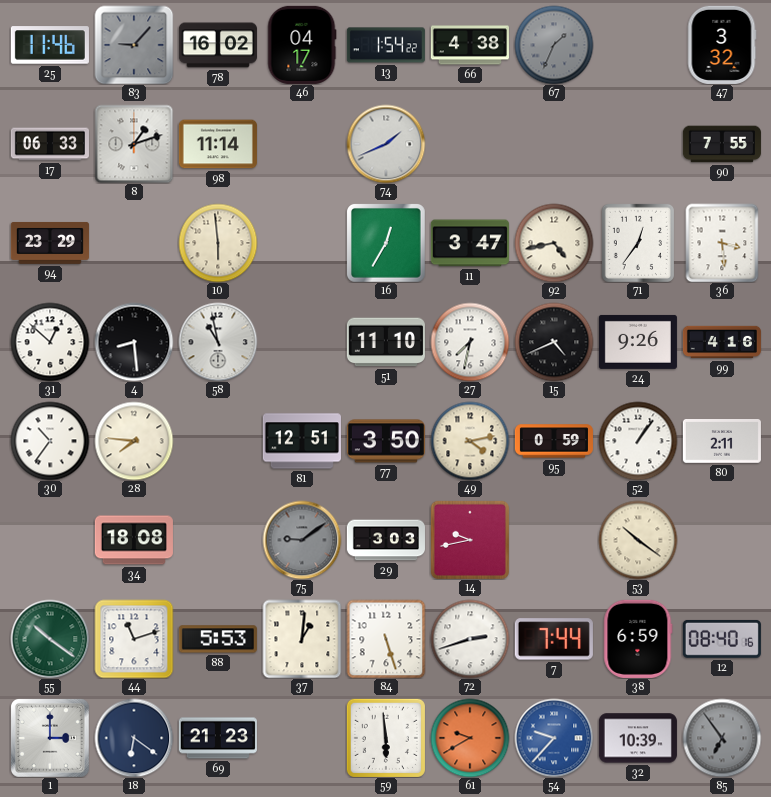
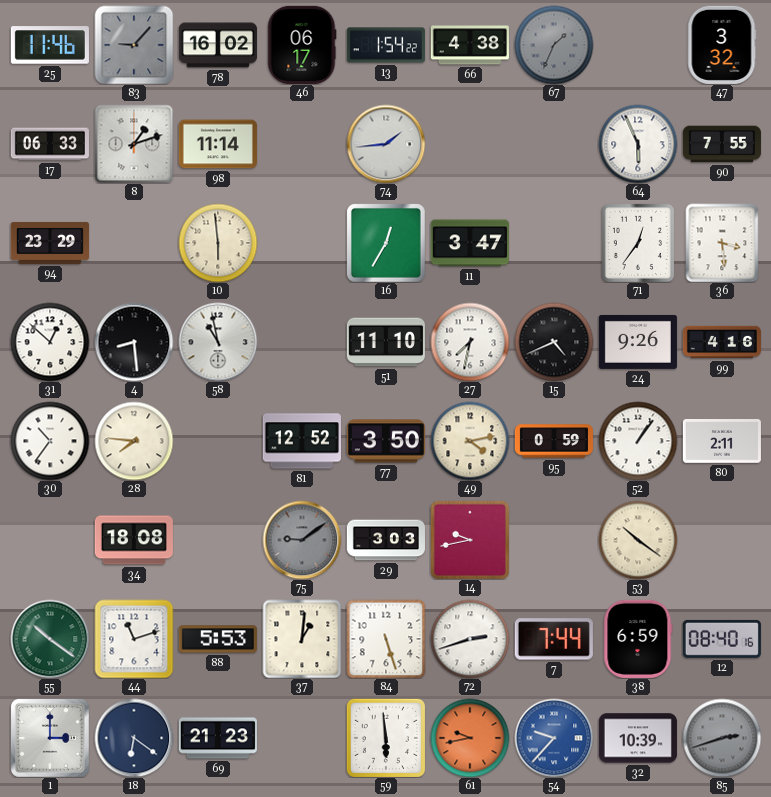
46: 04:17 -> 06:17 (302, 45)
74: 1:41 -> 1:44 (386, 144)
64: none -> 5:56 (638, 144)
92: 4:43 -> none (554, 243)
81: 12:51 -> 12:52 (302, 441)
61: 9:40 -> 9:43 (470, 738)
85: 6:54 -> 2:42 (722, 738)
